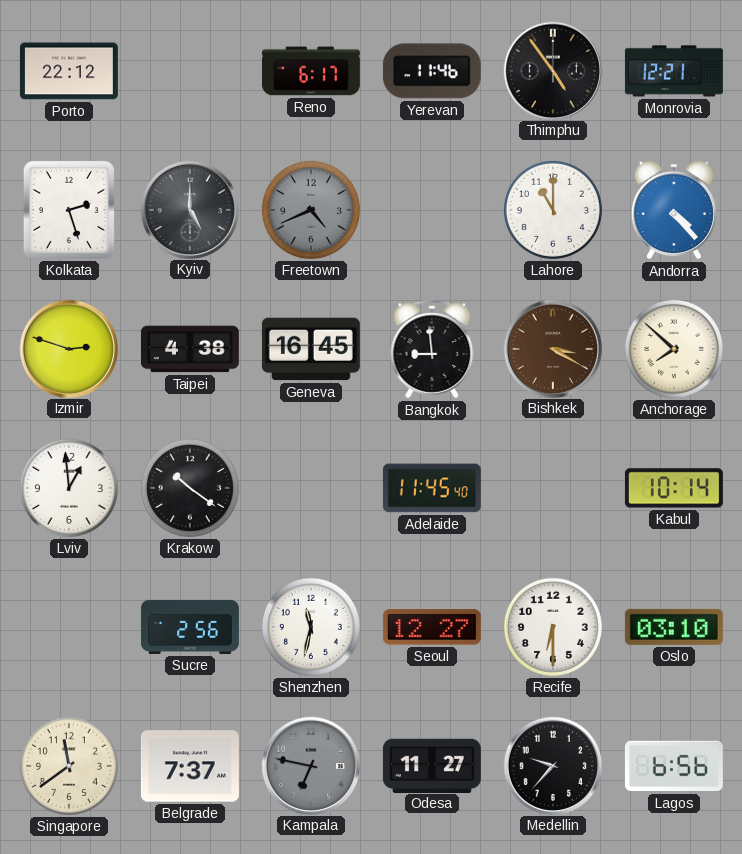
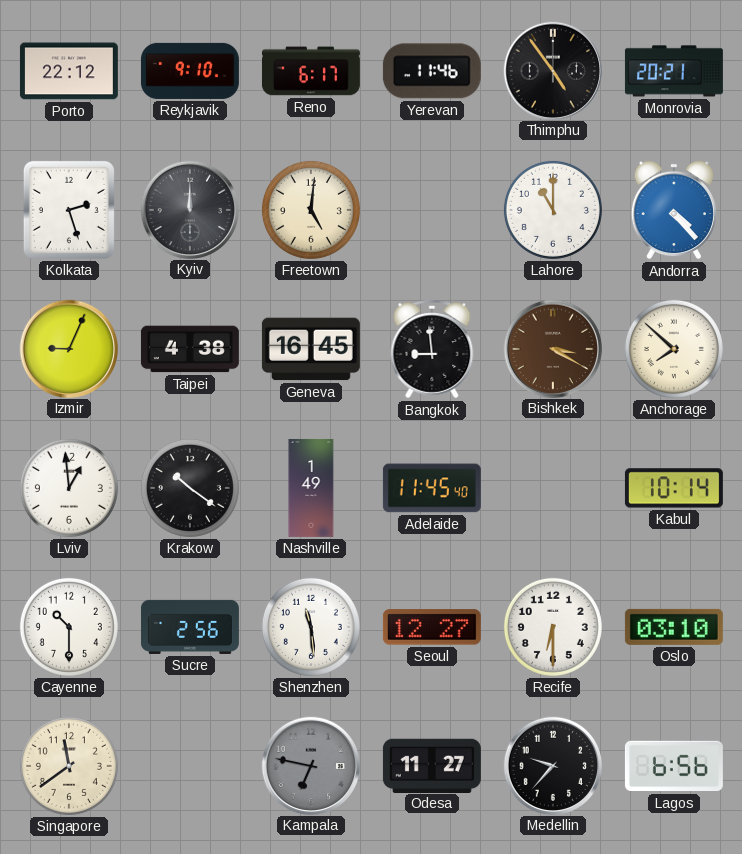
Reykjavik: none -> 9:10 (190, 71)
Monrovia: 12:21 -> 20:21 (674, 71)
Kyiv: 5:00 -> 12:00 (189, 209)
Freetown: 4:41 -> 5:01 (311, 210)
Freetown dial: grey -> cream (311, 210)
Izmir: 2:48 -> 9:04 (68, 348)
Nashville: none -> 1:49 (311, 488)
Cayenne: none -> 10:30 (69, 627)
Shenzhen: 11:32 -> 11:29 (311, 627)
Belgrade: 7:37 -> none (190, 766)
